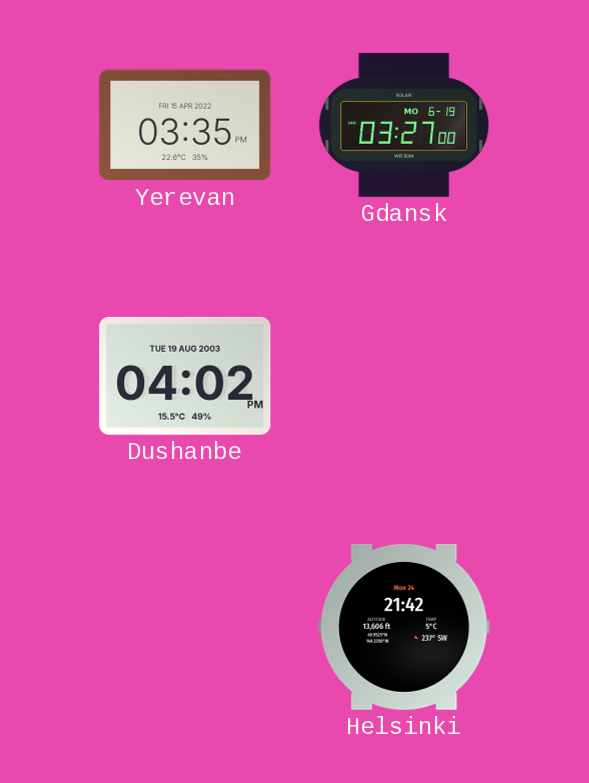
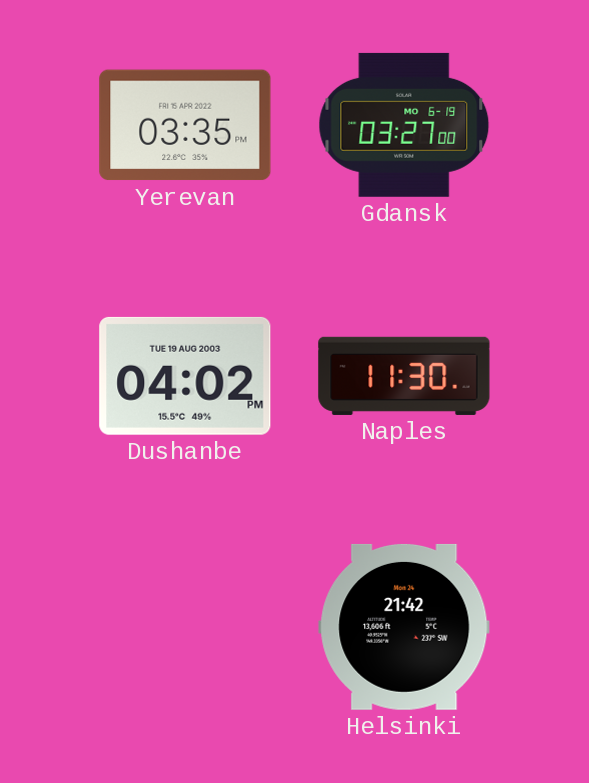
Naples: none -> 11:30 (404, 376)
